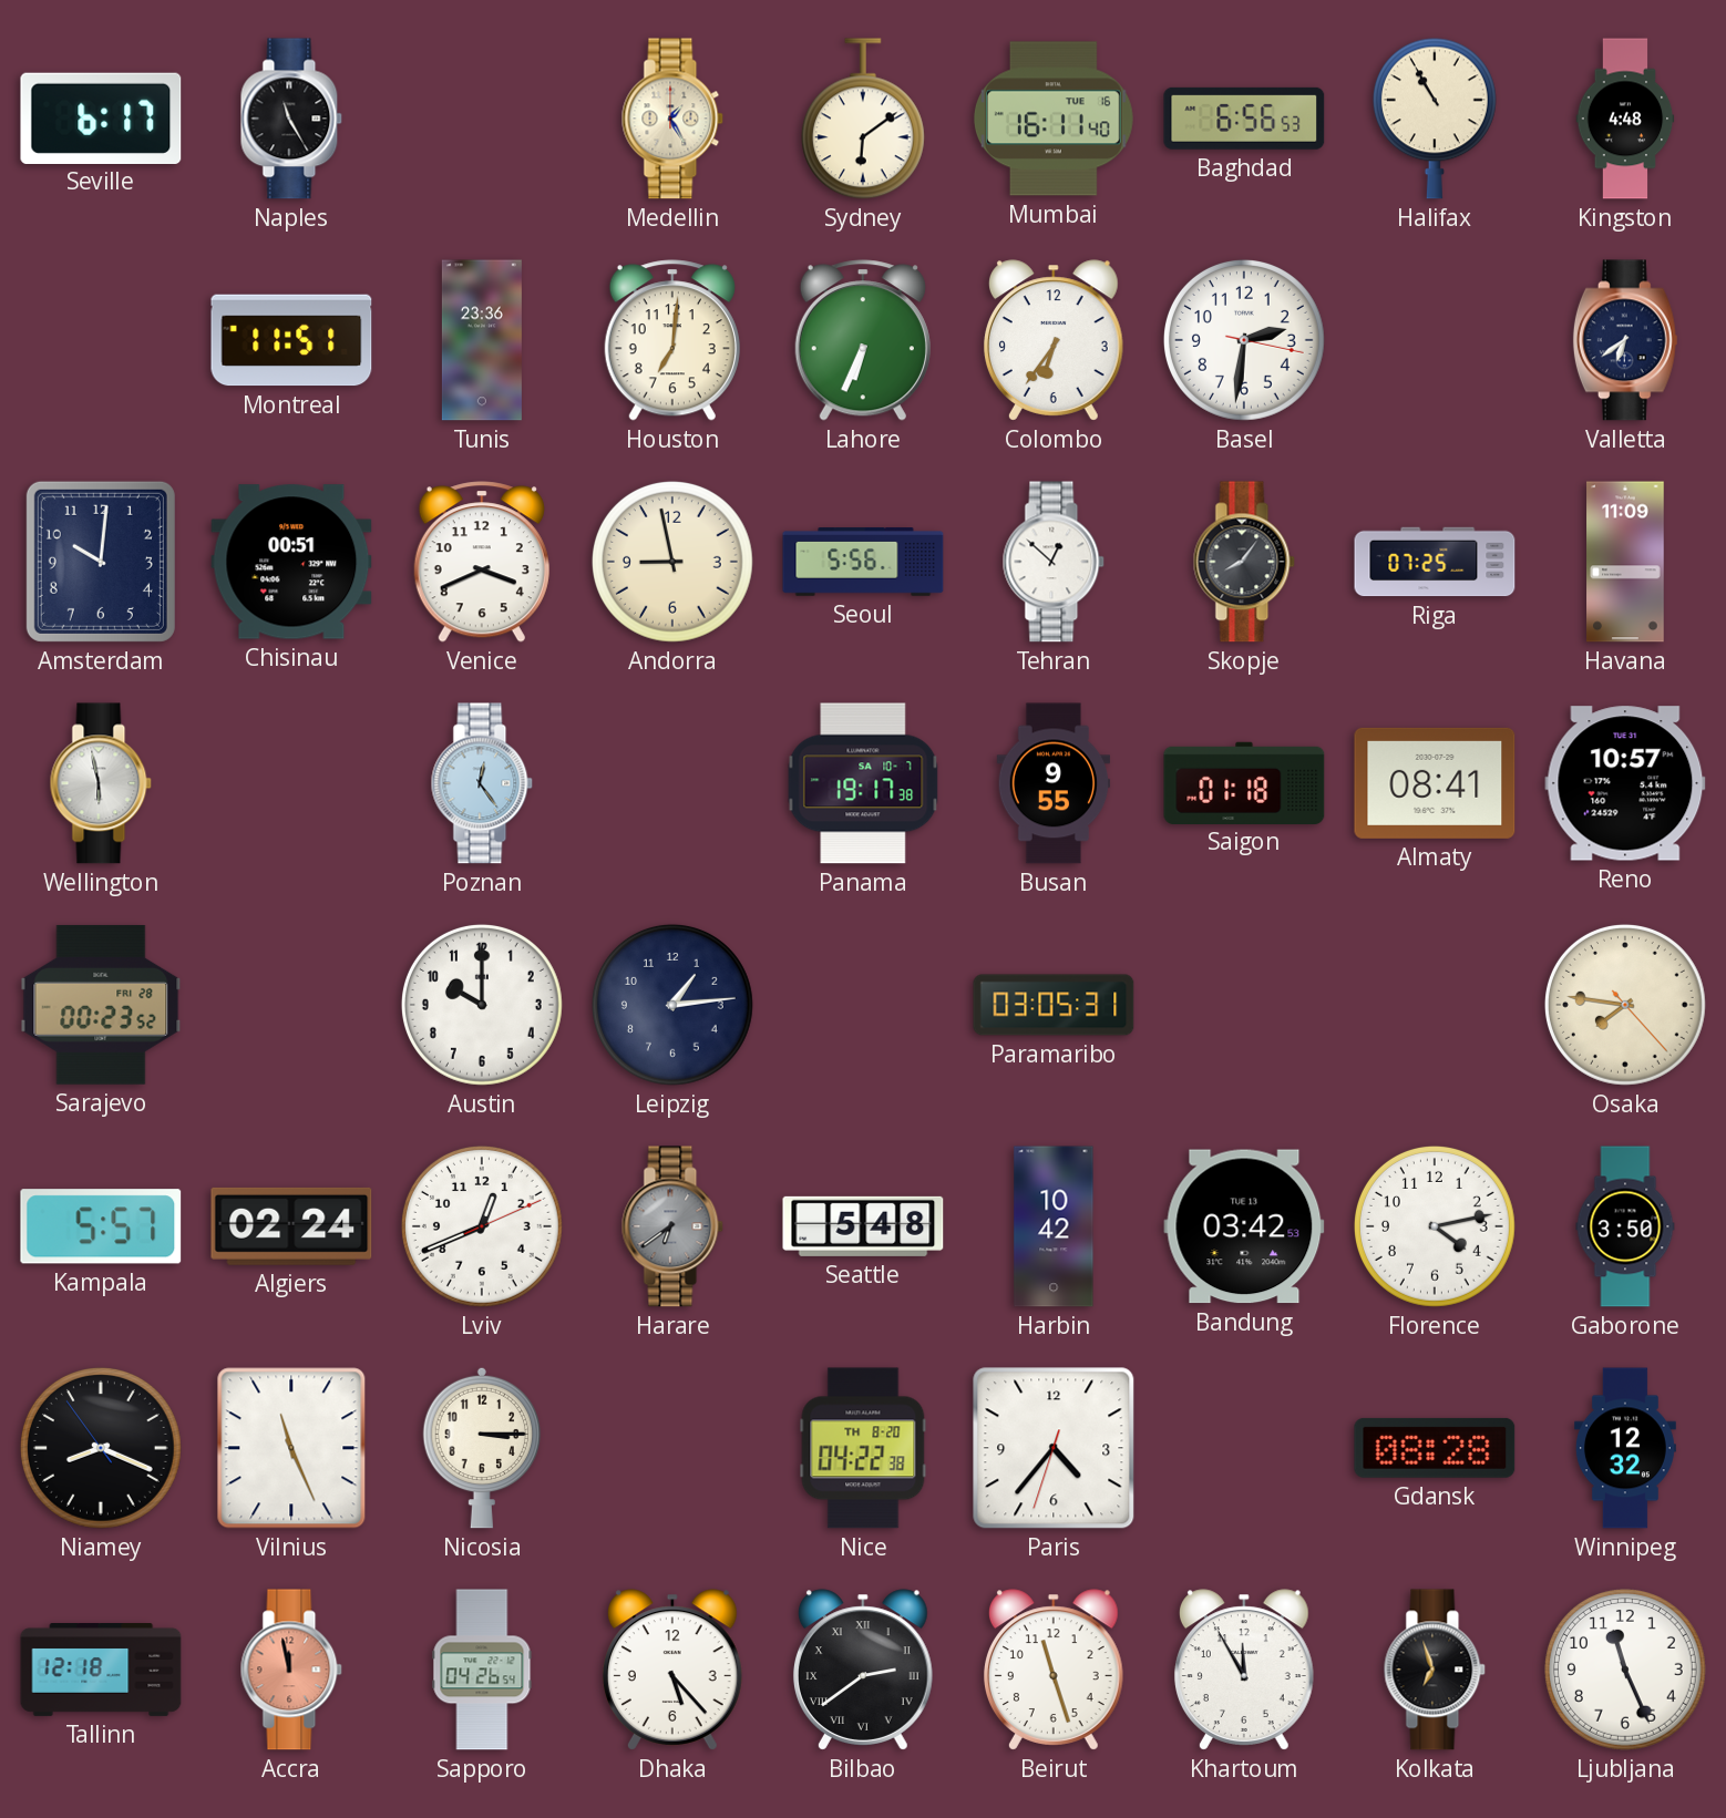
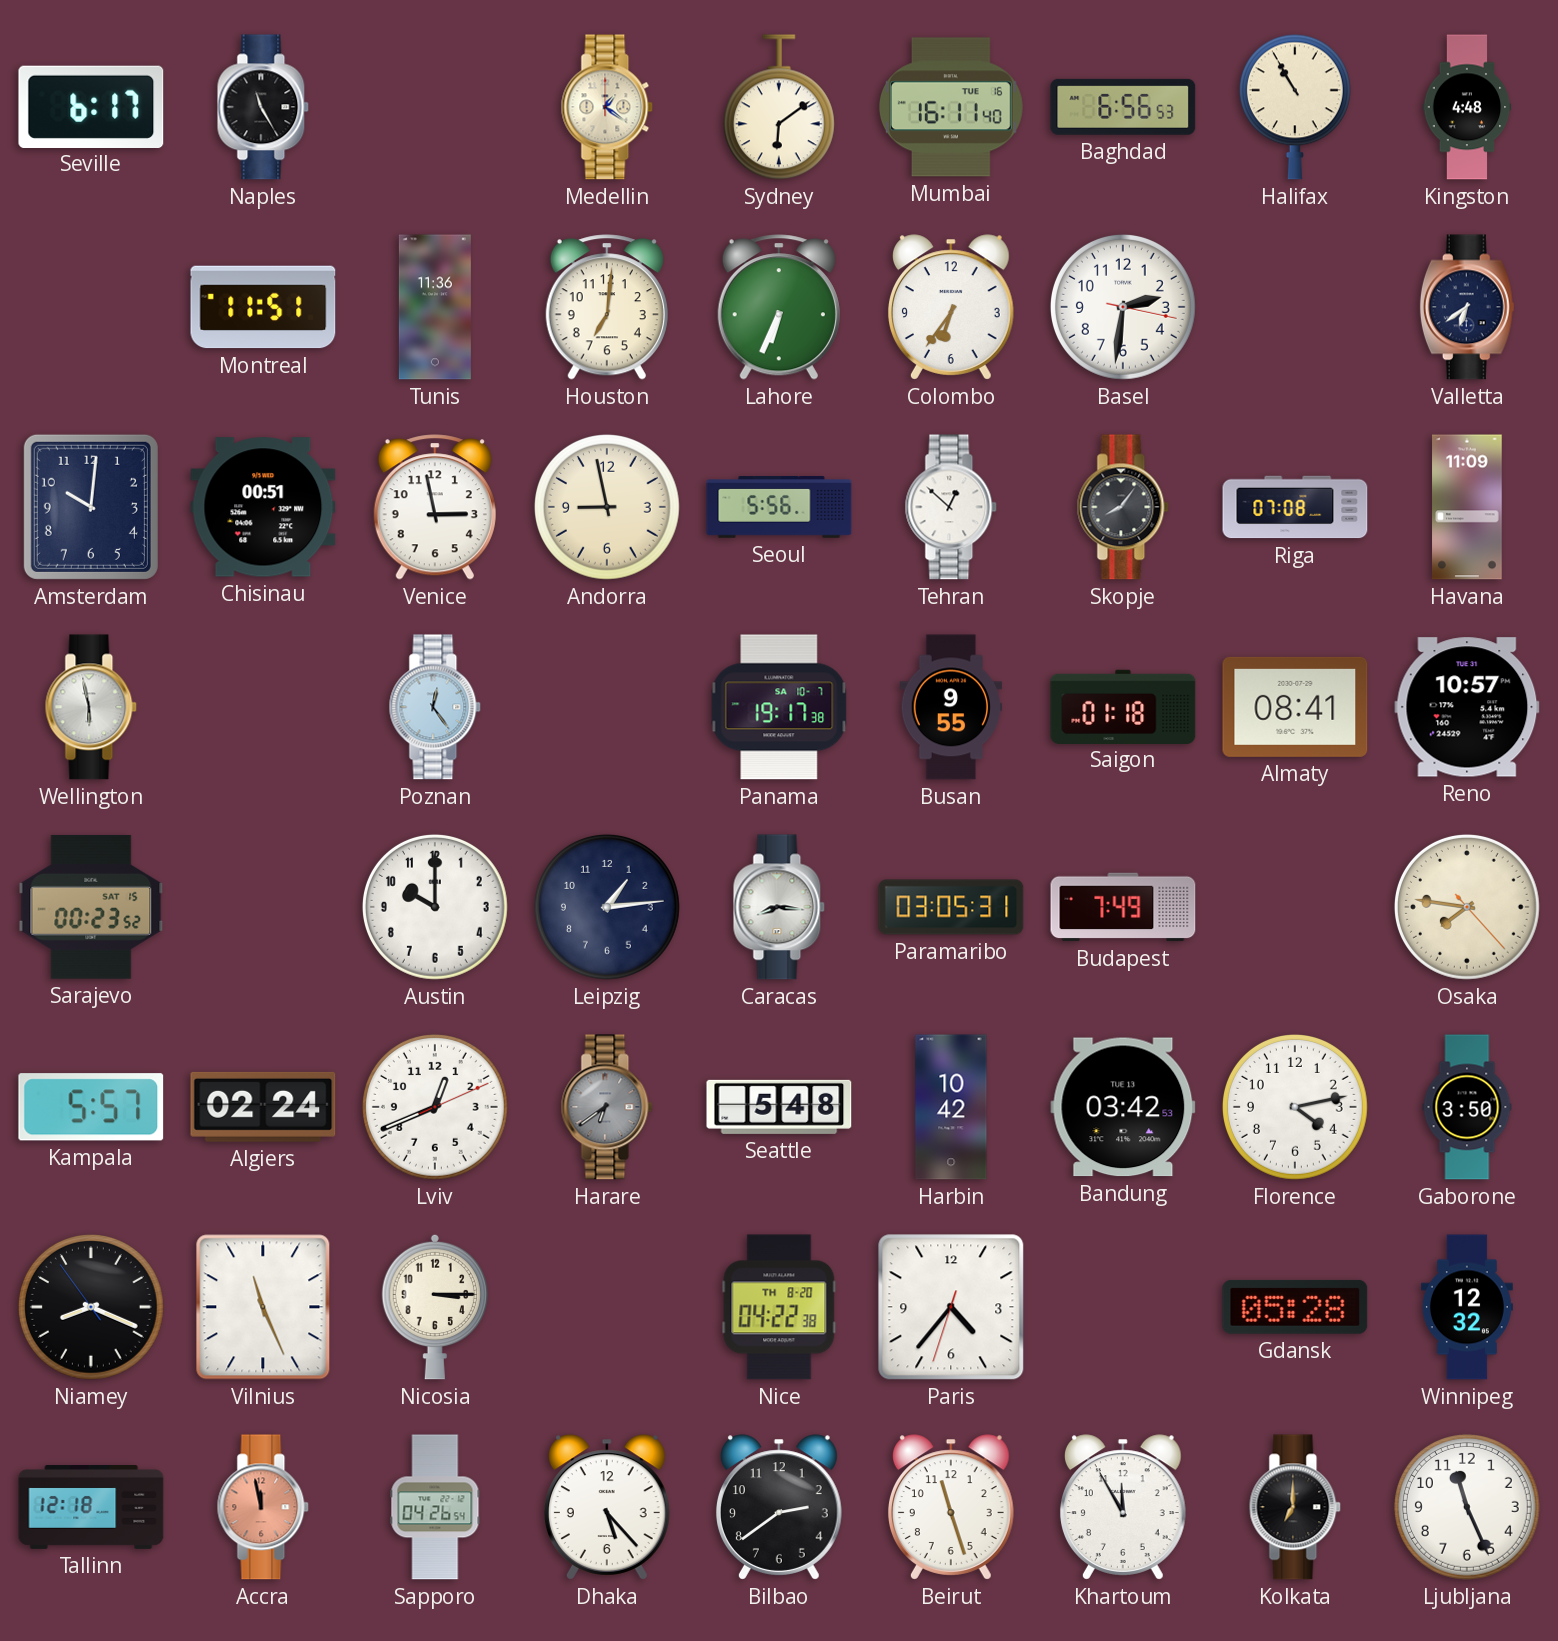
Medellin: 1:25 -> 1:21 (607, 107)
Tunis: 23:36 -> 11:36 (435, 307)
Venice: 3:41 -> 2:58 (435, 507)
Riga: 07:25 -> 07:08 (1295, 507)
Sarajevo date: FRI 28 -> SAT 15 (91, 907)
Caracas: none -> 8:16 (779, 907)
Budapest: none -> 7:49 (1123, 907)
Gdansk: 08:28 -> 05:28 (1295, 1307)
Bilbao numerals: Roman -> Arabic (779, 1507)
Kolkata: 6:57 -> 7:00 (1295, 1507)
